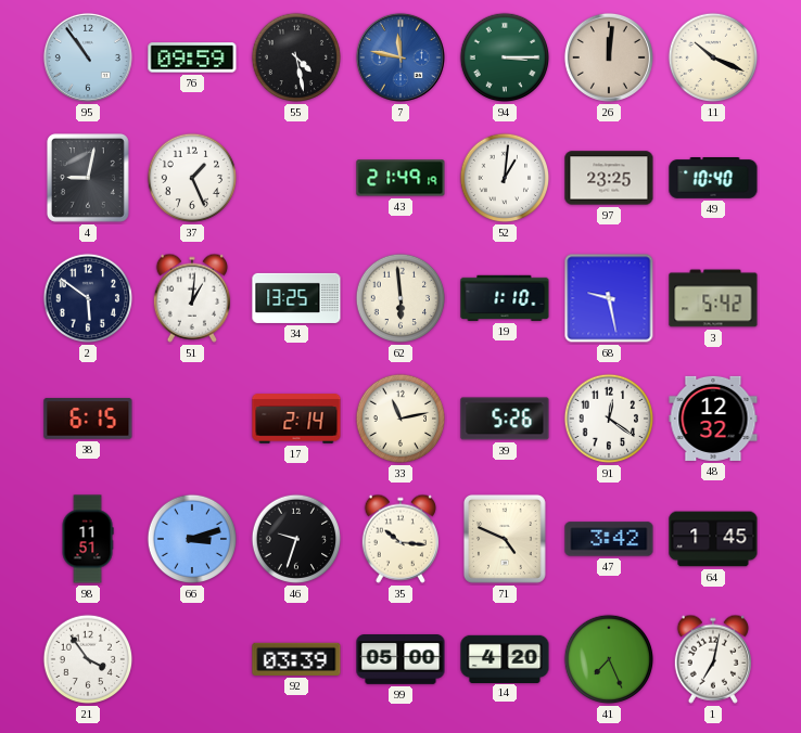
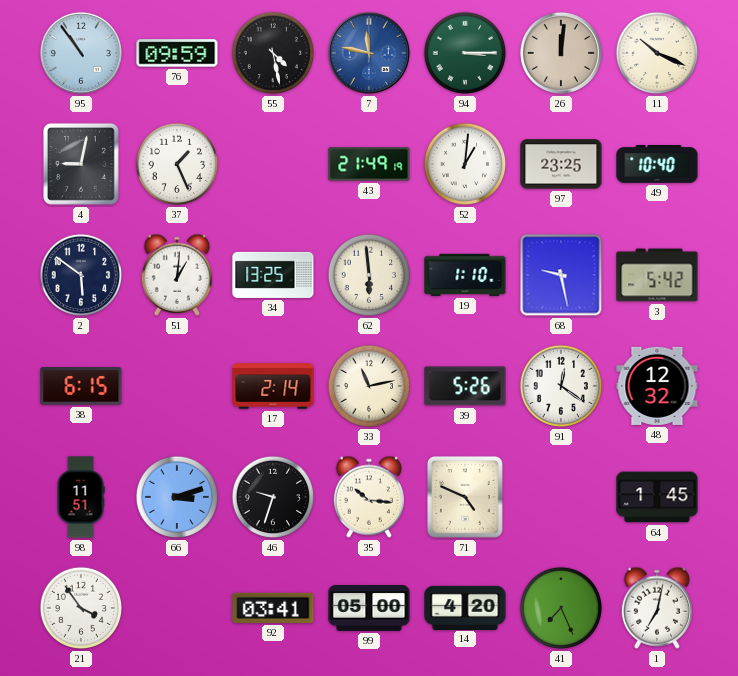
47: 3:42 -> none (609, 539)
92: 03:39 -> 03:41 (273, 608)
